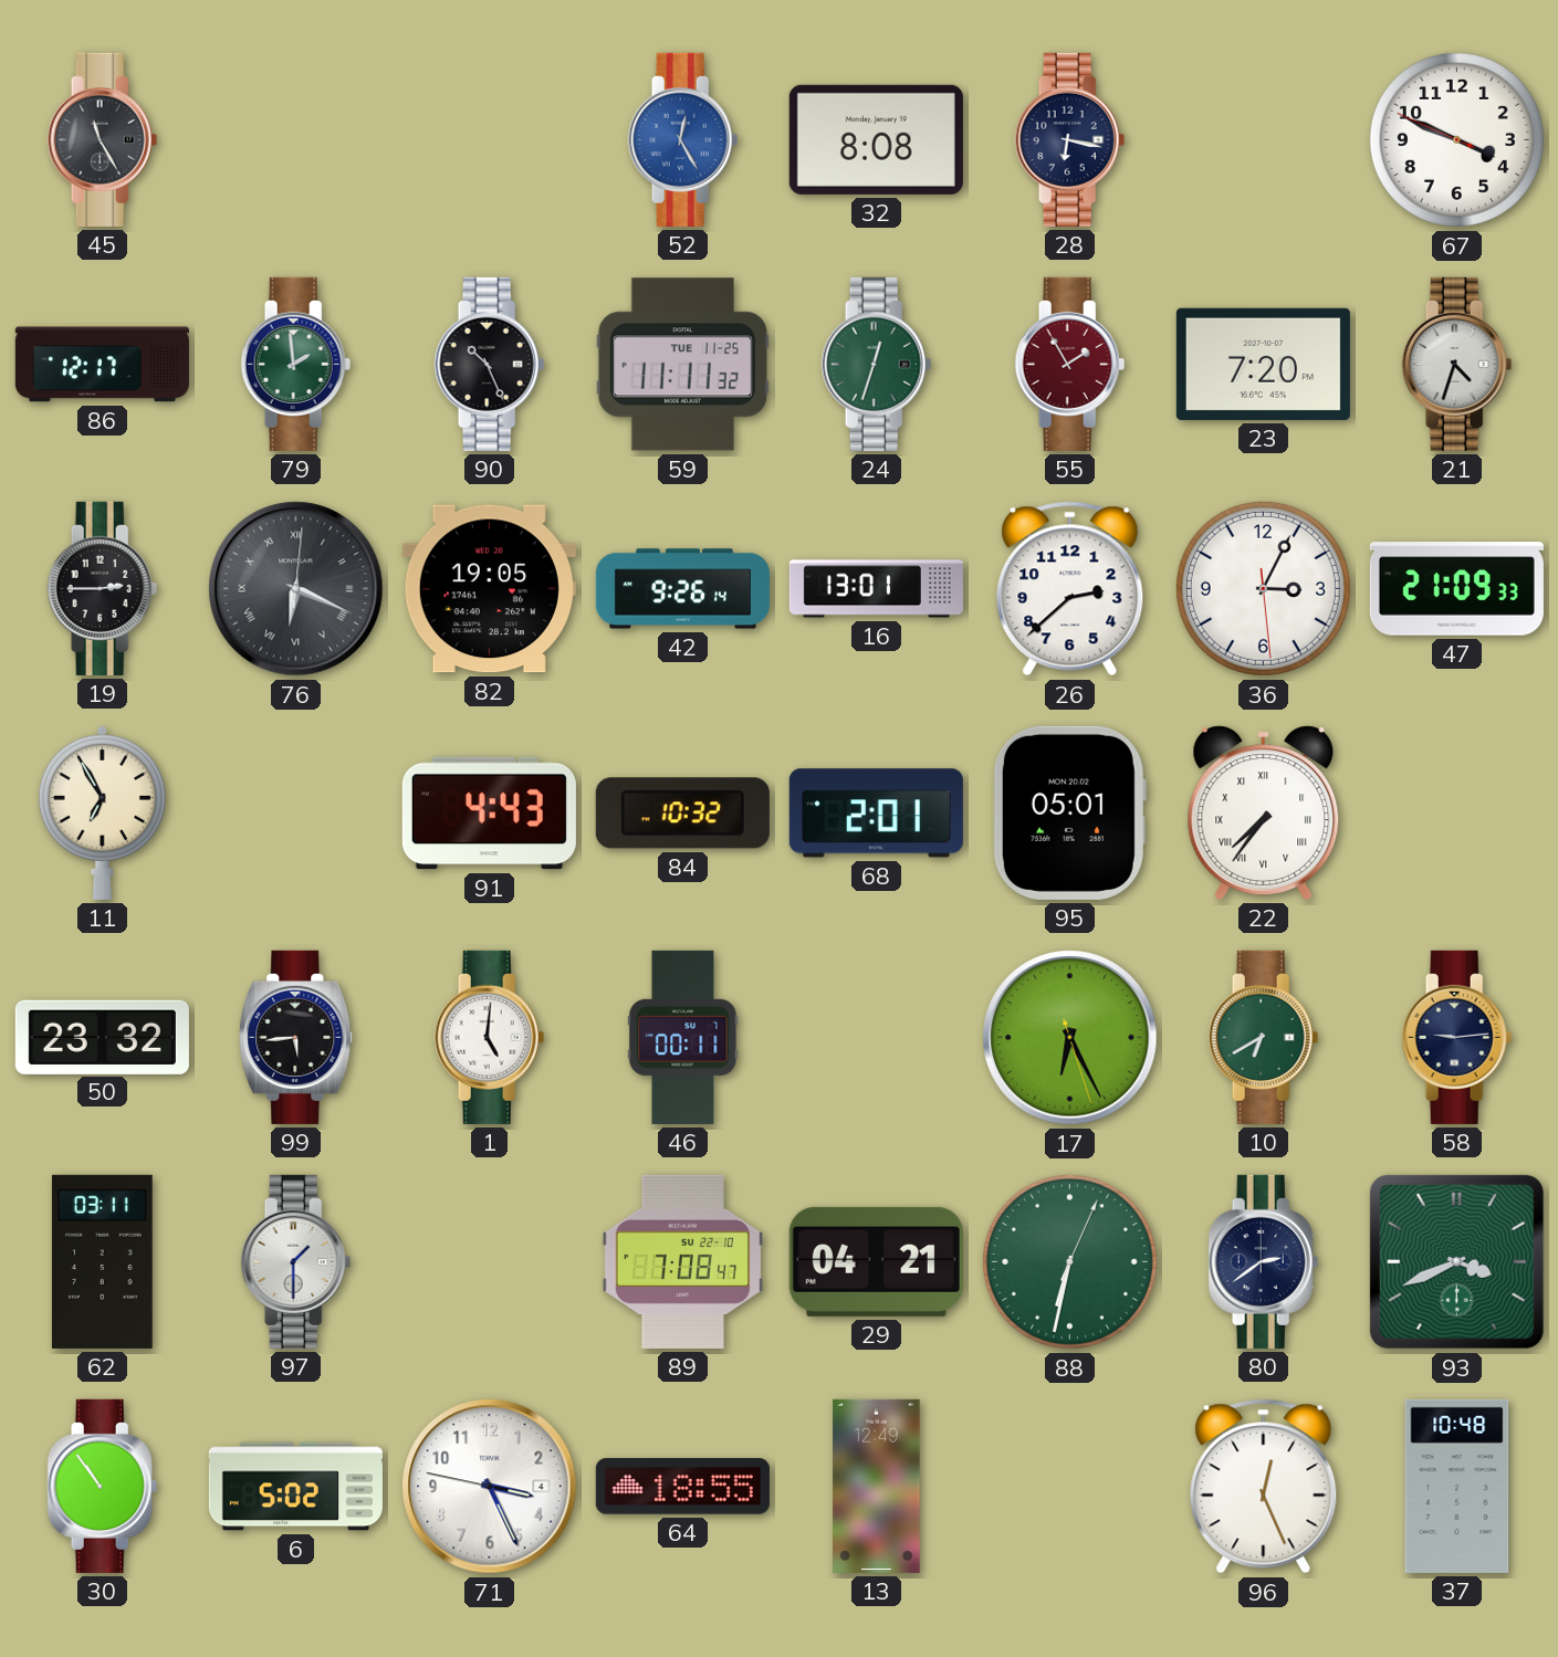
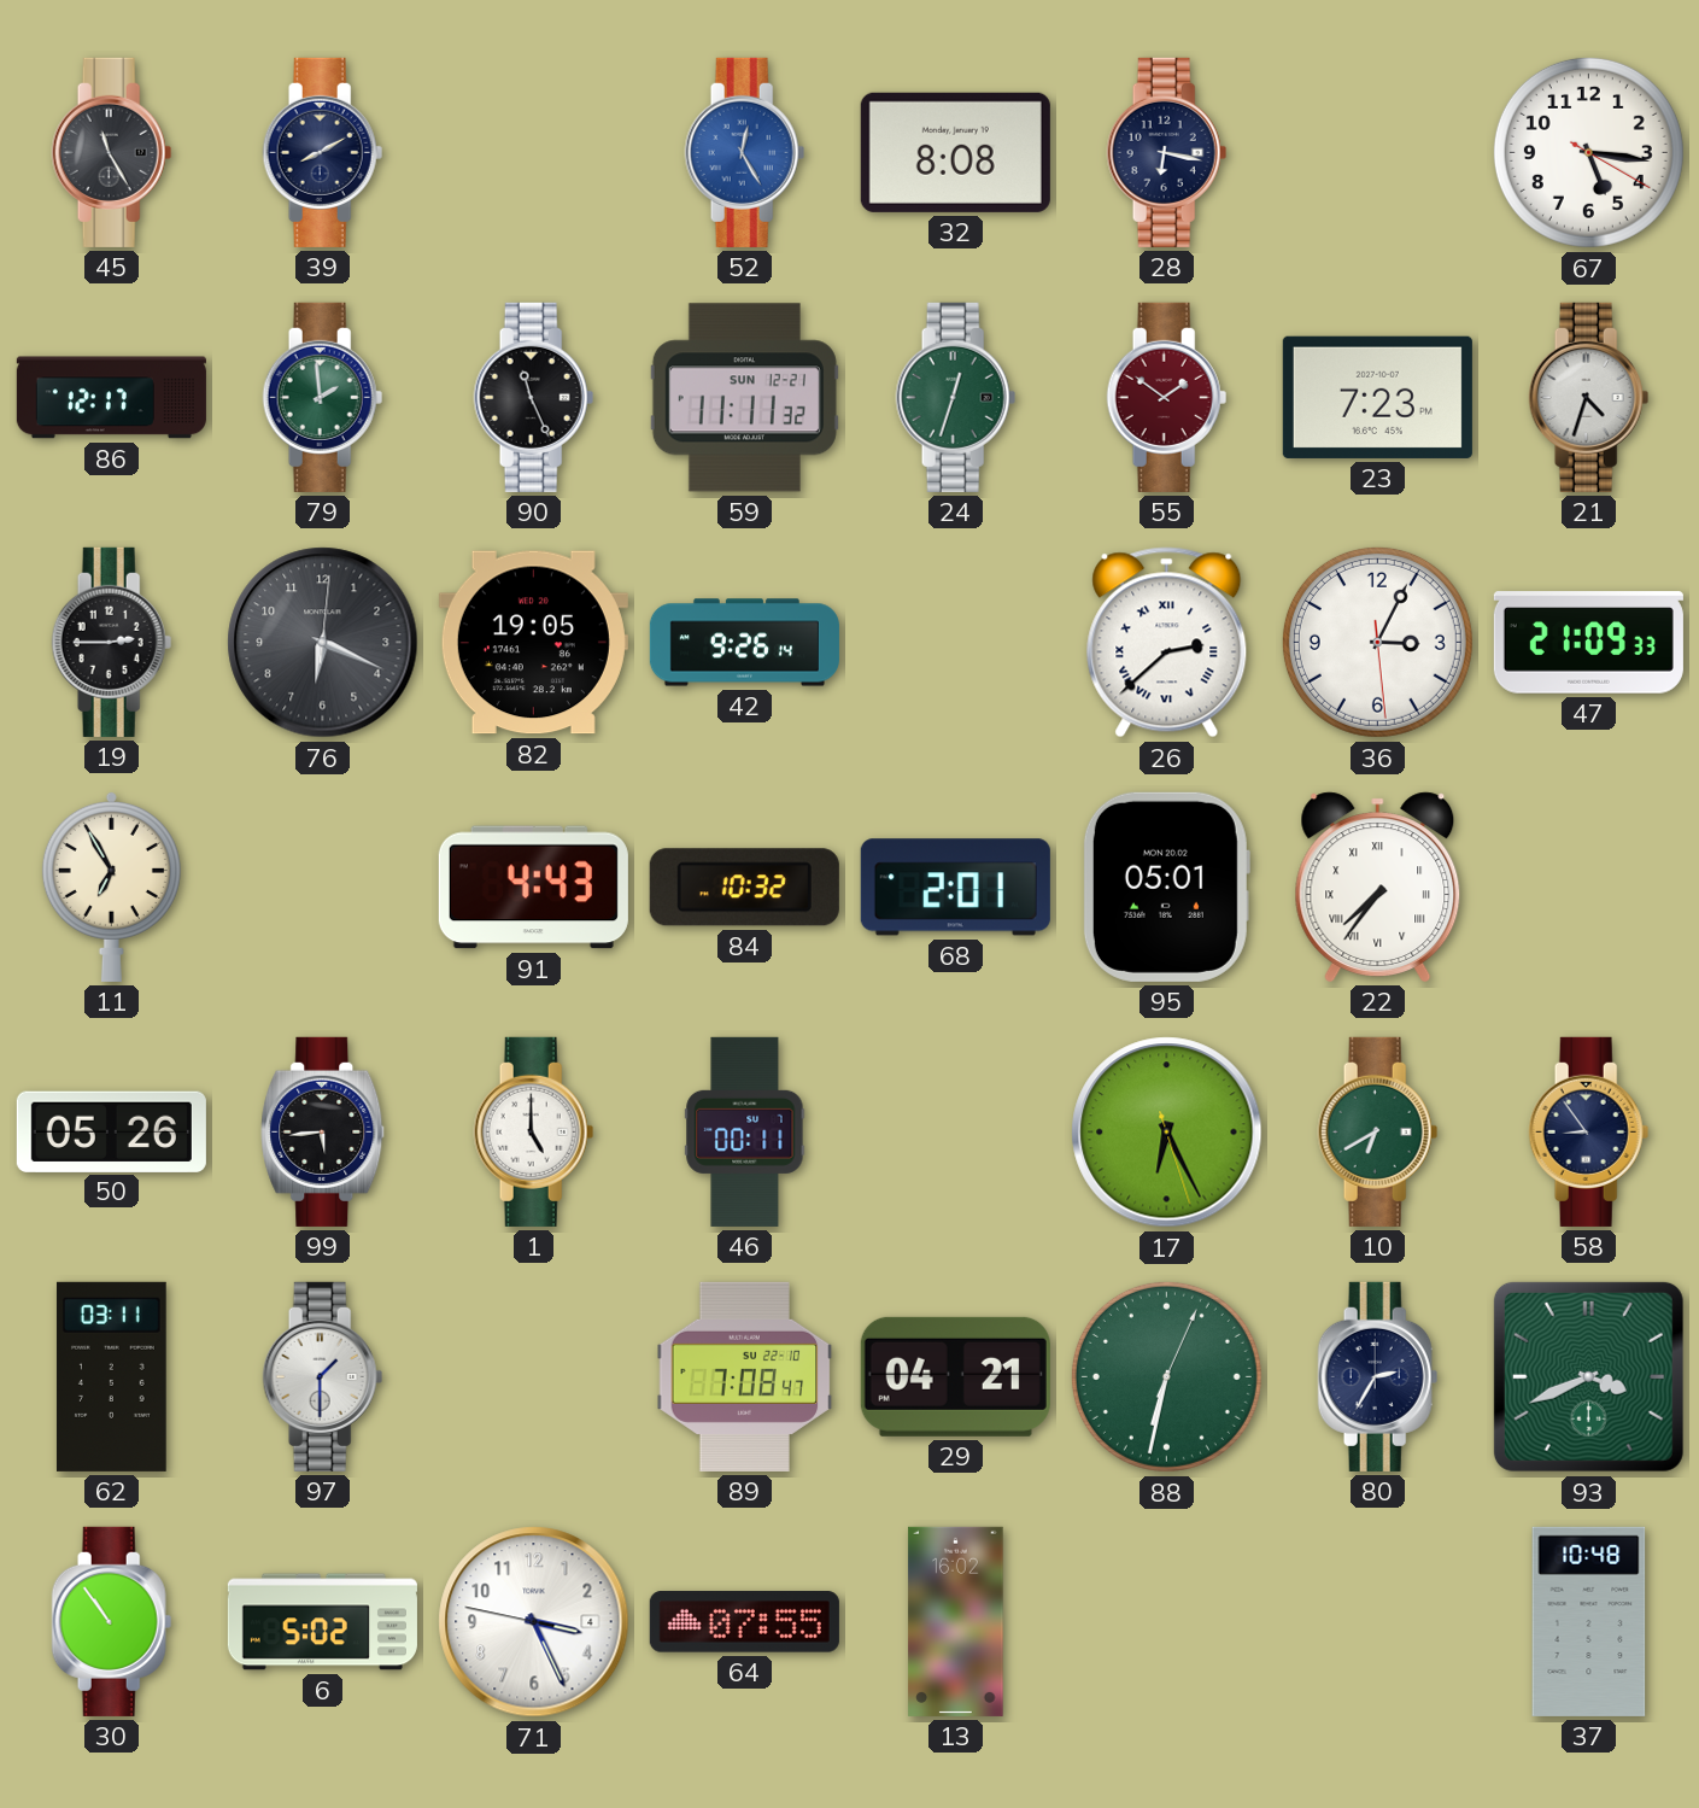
39: none -> 8:10 (323, 152)
67: 3:48 -> 5:16 (1588, 152)
90: 10:26 -> 11:26 (534, 397)
59 date: TUE 11-25 -> SUN 12-21 (744, 398)
55: 1:55 -> 1:51 (1167, 397)
23: 7:20 -> 7:23 (1377, 397)
76 numerals: Roman -> Arabic (323, 643)
16: 13:01 -> none (876, 589)
26 numerals: Arabic -> Roman (1167, 643)
50: 23:32 -> 05:26 (111, 1131)
1: 5:01 -> 5:00 (534, 1131)
58: 9:14 -> 8:54 (1589, 1131)
80: 2:39 -> 2:35 (1378, 1376)
64: 18:55 -> 07:55 (744, 1622)
13: 12:49 -> 16:02 (956, 1621)
96: 12:26 -> none (1264, 1487)
